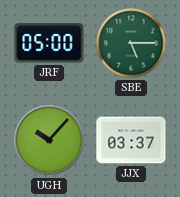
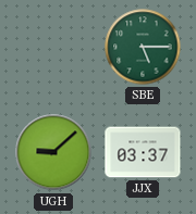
JRF: 05:00 -> none (49, 43)
UGH: 10:07 -> 9:08 (53, 152)
